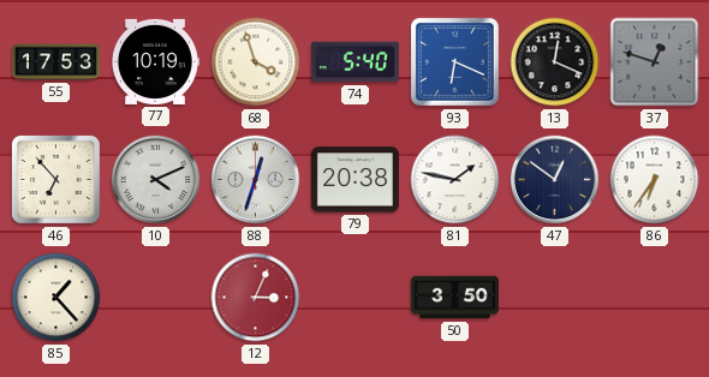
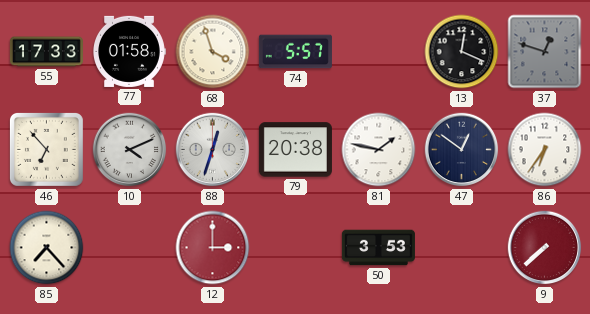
55: 17:53 -> 17:33 (46, 52)
77: 10:19 -> 01:58 (130, 51)
74: 5:40 -> 5:57 (295, 52)
93: 6:19 -> none (454, 61)
85: 1:23 -> 7:23 (47, 248)
12: 3:04 -> 3:00 (213, 248)
50: 3:50 -> 3:53 (378, 248)
9: none -> 7:38 (545, 248)
